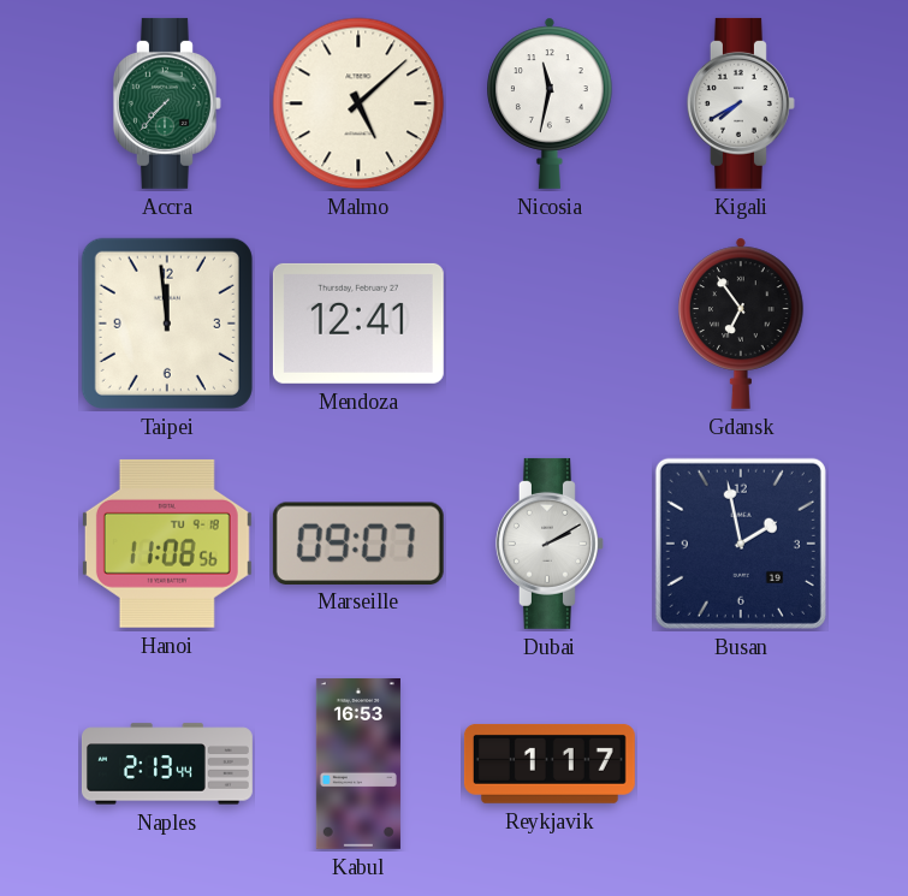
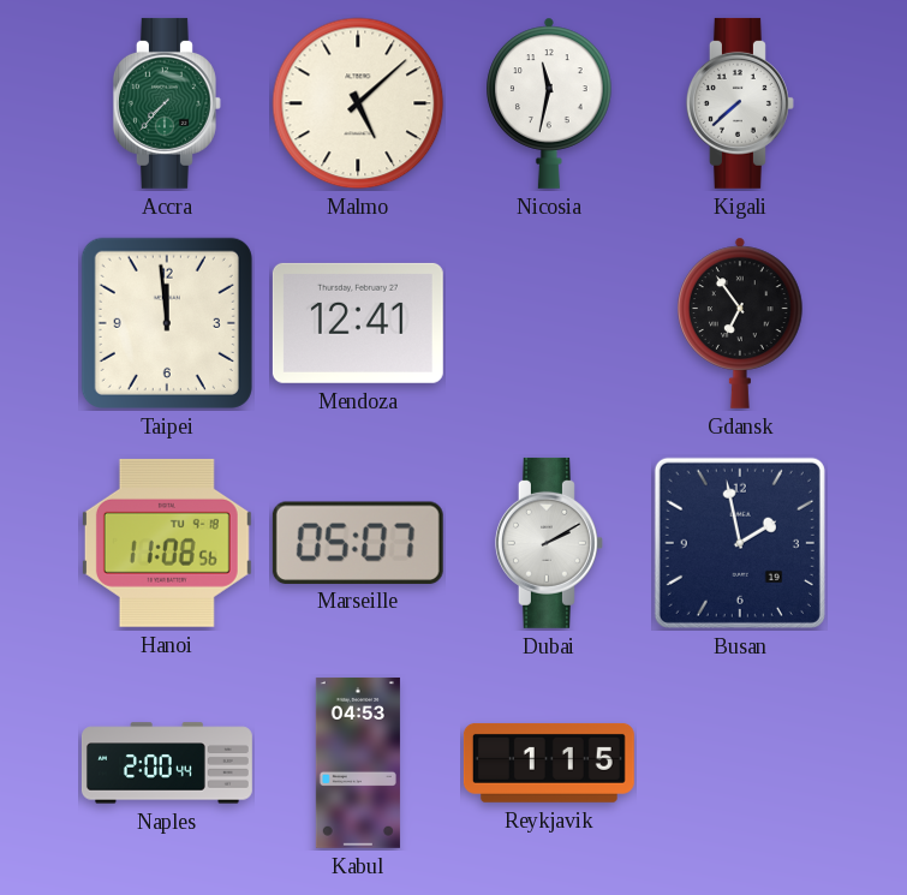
Kigali: 7:40 -> 7:38 (740, 103)
Marseille: 09:07 -> 05:07 (358, 542)
Naples: 2:13 -> 2:00 (167, 763)
Kabul: 16:53 -> 04:53 (358, 763)
Reykjavik: 1:17 -> 1:15 (549, 763)
